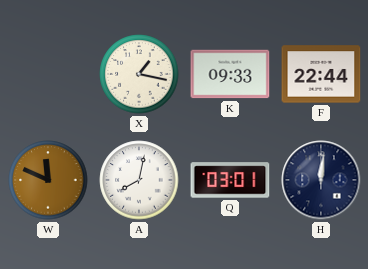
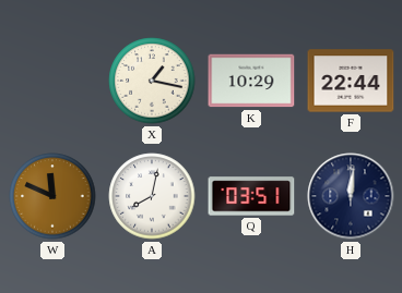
K: 09:33 -> 10:29 (251, 81)
Q: 03:01 -> 03:51 (251, 196)
